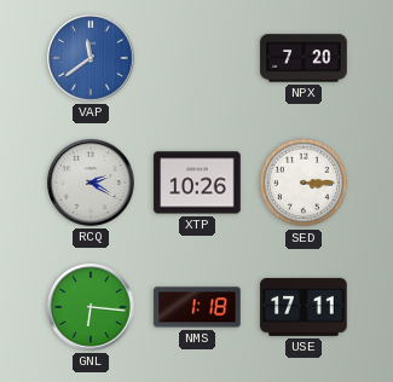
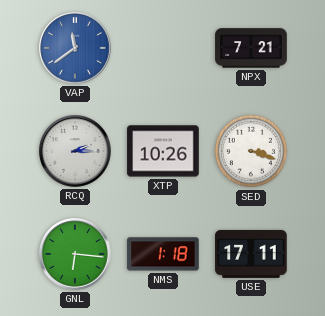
NPX: 7:20 -> 7:21 (251, 48)
RCQ: 2:20 -> 2:15 (75, 151)
SED: 3:15 -> 3:18 (251, 151)
